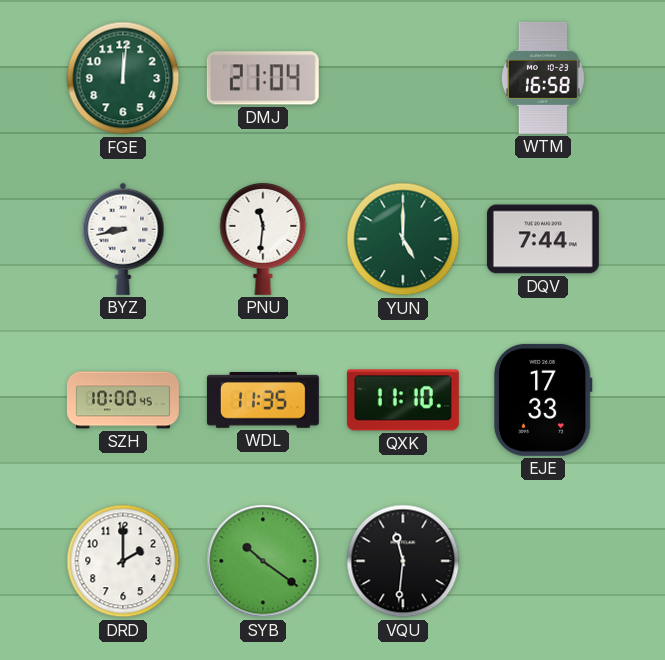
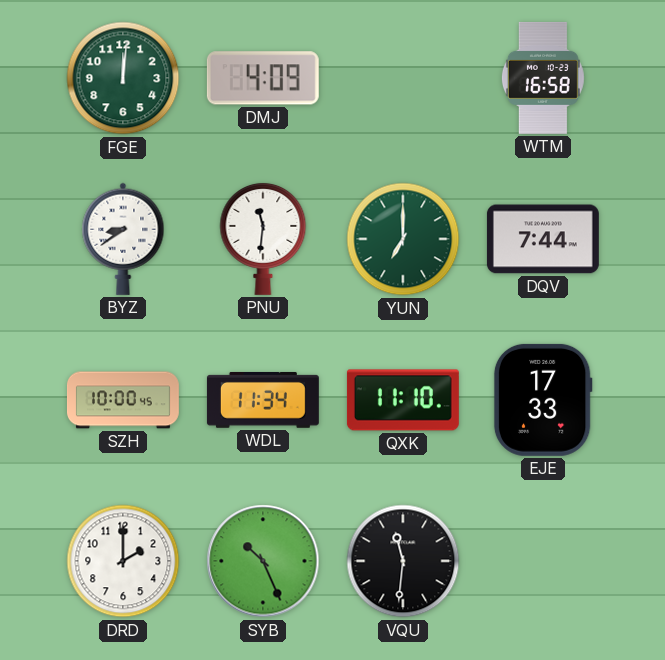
DMJ: 21:04 -> 4:09 (263, 78)
BYZ: 8:43 -> 8:39 (123, 239)
YUN: 5:00 -> 7:00 (403, 239)
WDL: 11:35 -> 11:34 (263, 400)
SYB: 10:21 -> 10:26 (263, 561)
